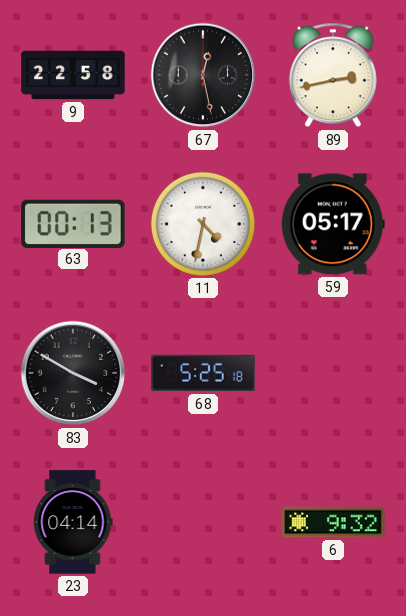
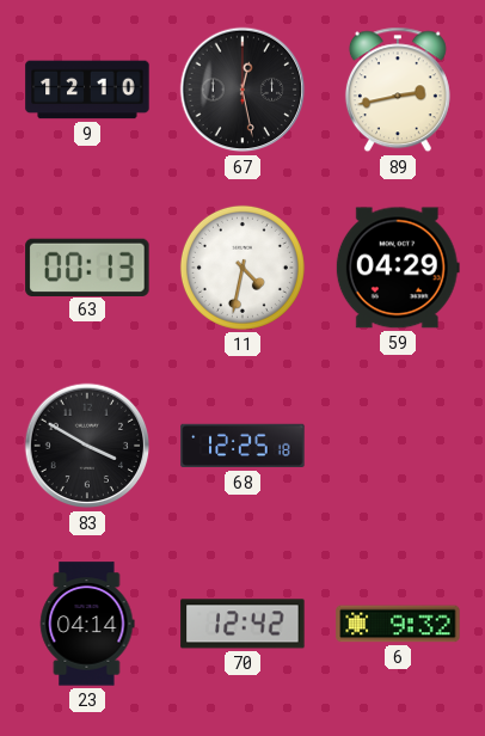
9: 22:58 -> 12:10 (87, 90)
59: 05:17 -> 04:29 (398, 268)
68: 5:25 -> 12:25 (242, 446)
70: none -> 12:42 (242, 624)
